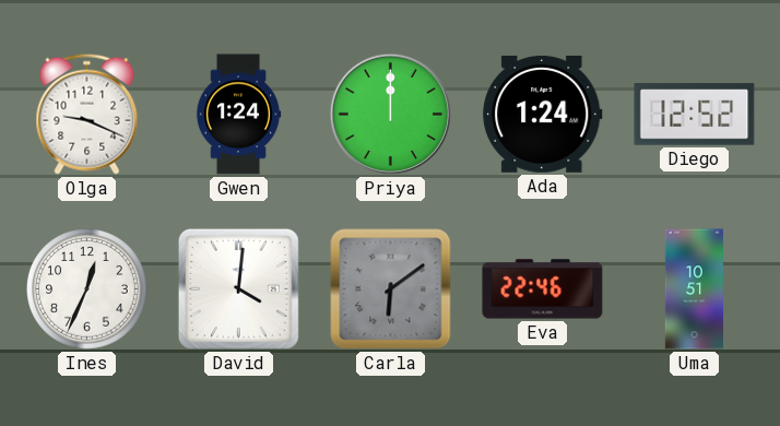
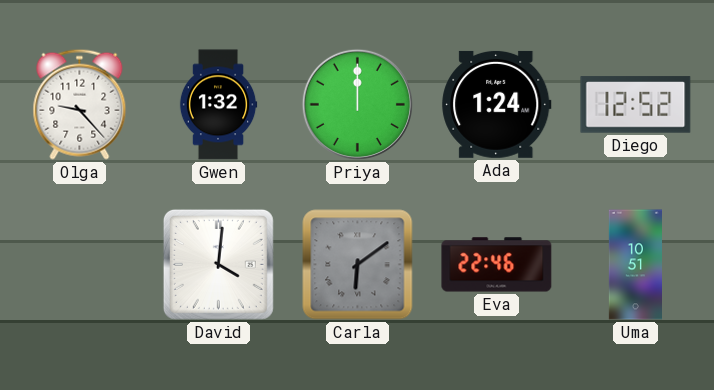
Olga: 9:19 -> 9:23 (80, 104)
Gwen: 1:24 -> 1:32 (218, 105)
Ines: 12:34 -> none (87, 289)
